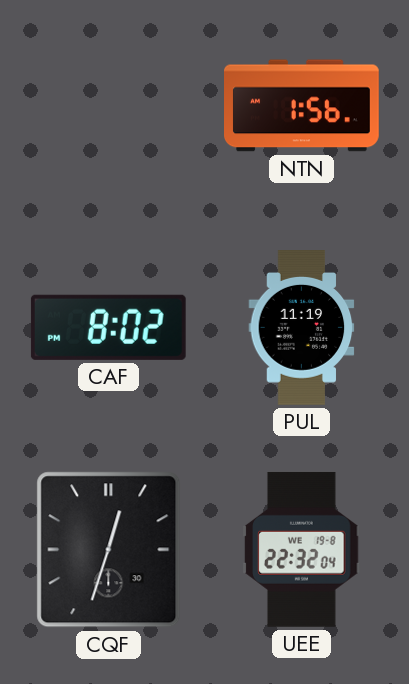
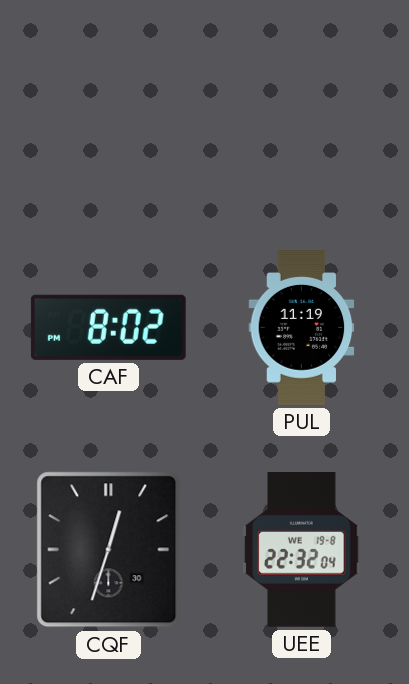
NTN: 1:56 -> none (302, 106)
